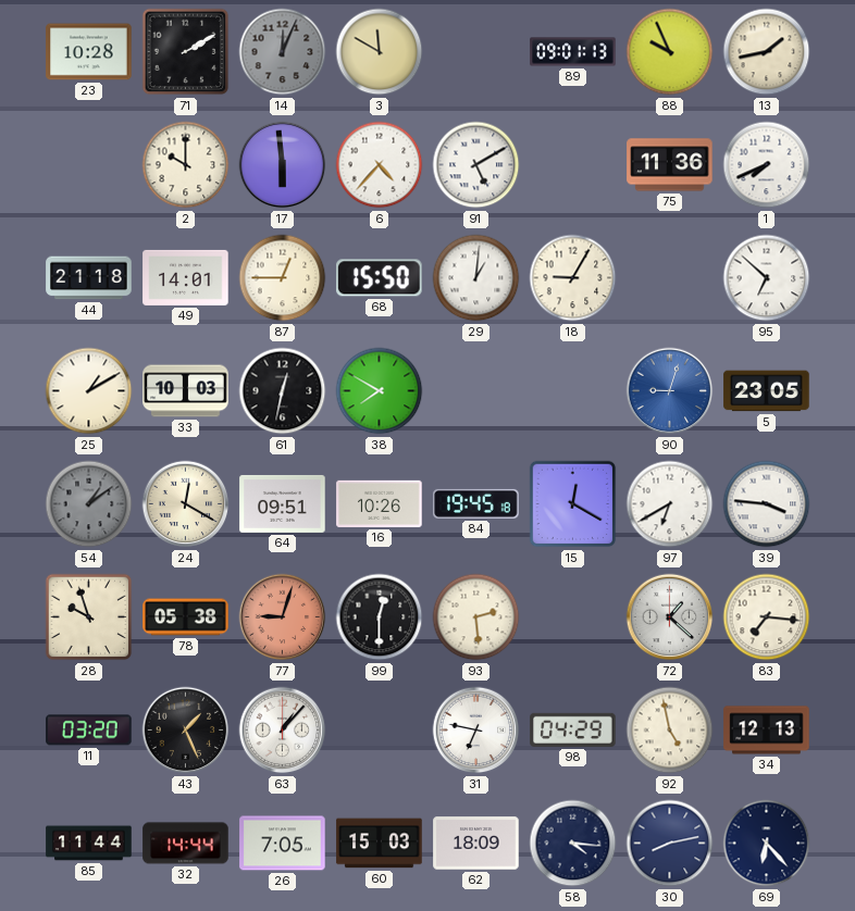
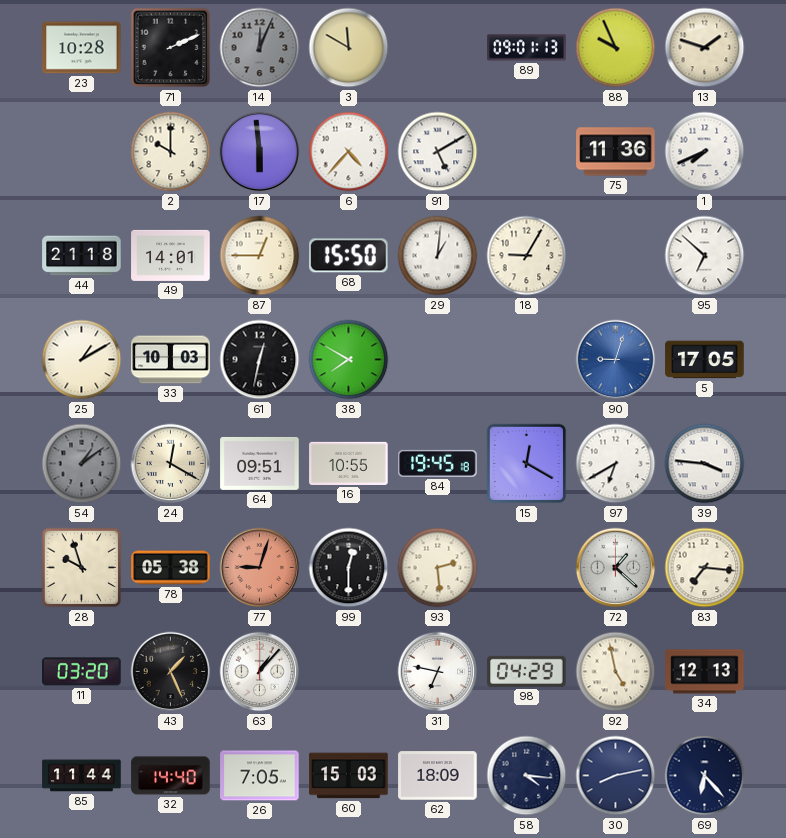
71: 2:10 -> 2:11 (171, 48)
13: 1:43 -> 1:48 (705, 48)
5: 23:05 -> 17:05 (705, 360)
16: 10:26 -> 10:55 (349, 463)
32: 14:44 -> 14:40 (171, 776)
